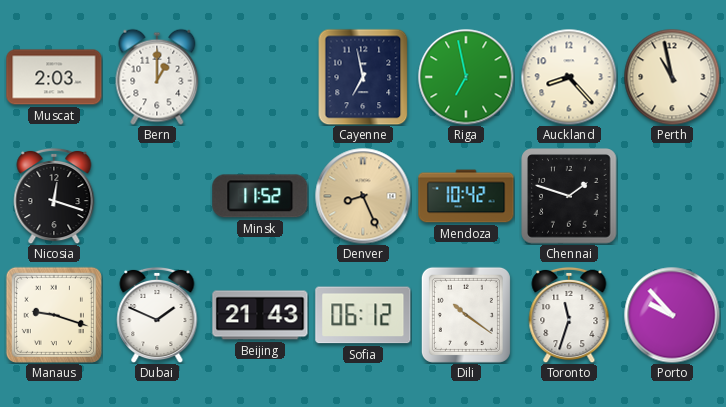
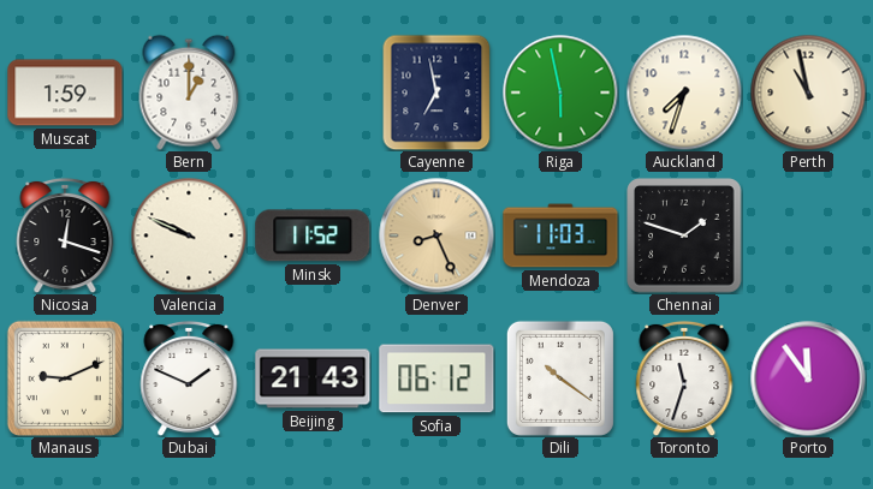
Muscat: 2:03 -> 1:59 (65, 93)
Riga: 6:58 -> 5:58 (560, 93)
Auckland: 8:23 -> 7:33 (684, 93)
Valencia: none -> 9:49 (189, 235)
Mendoza: 10:42 -> 11:03 (560, 235)
Manaus: 9:18 -> 9:11 (65, 378)
Porto: 9:53 -> 11:54 (808, 378)
